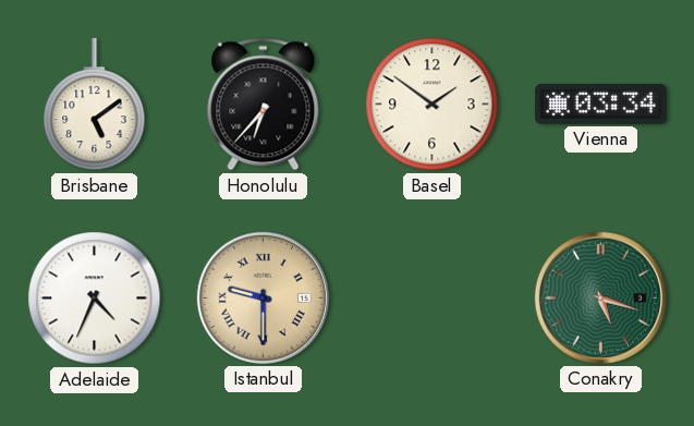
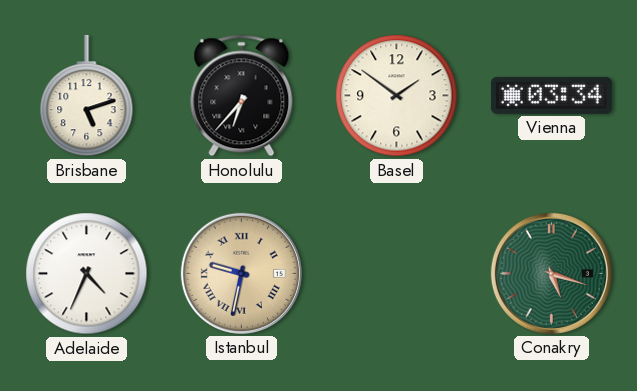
Brisbane: 5:09 -> 5:12 (87, 96)
Istanbul: 9:30 -> 9:32 (241, 273)
